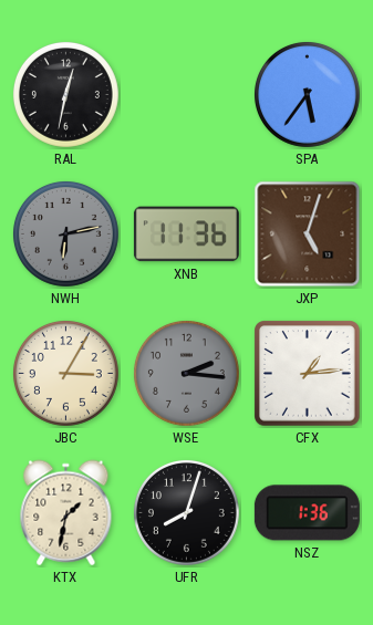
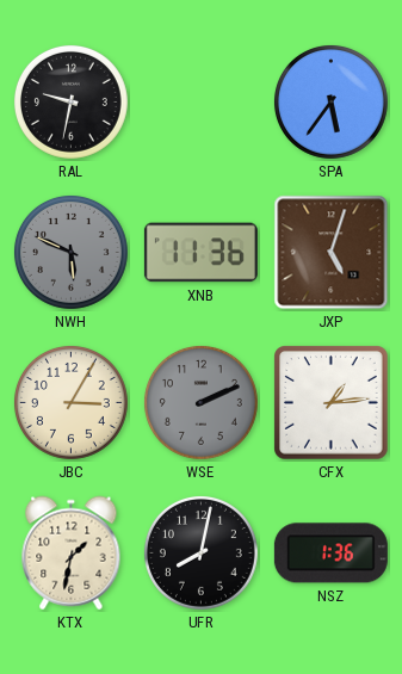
RAL: 12:32 -> 9:32 (70, 101)
NWH: 6:13 -> 5:49 (70, 252)
WSE: 2:16 -> 2:11 (200, 402)
UFR: 8:03 -> 8:02 (200, 552)
